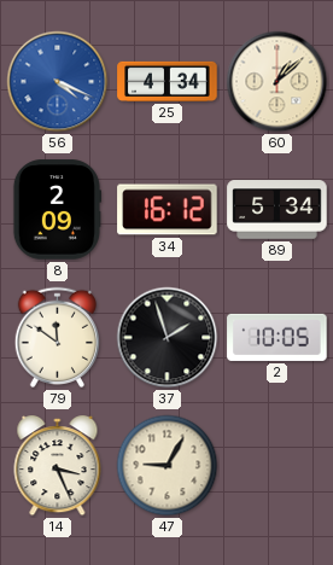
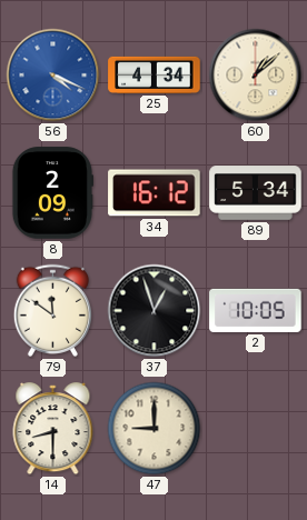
37: 1:57 -> 12:57 (155, 311)
14: 3:26 -> 8:30 (53, 429)
47: 9:05 -> 9:00 (155, 429)
